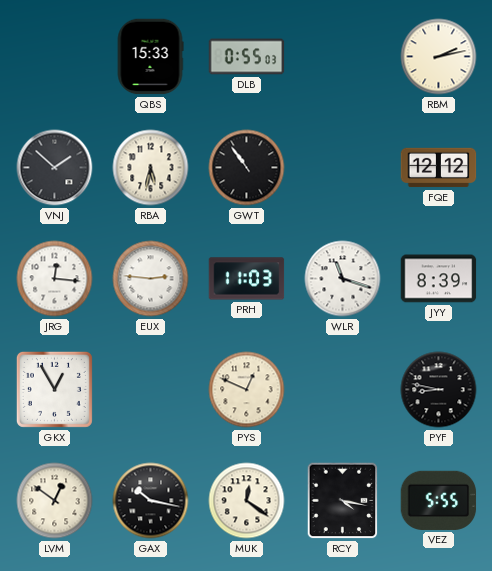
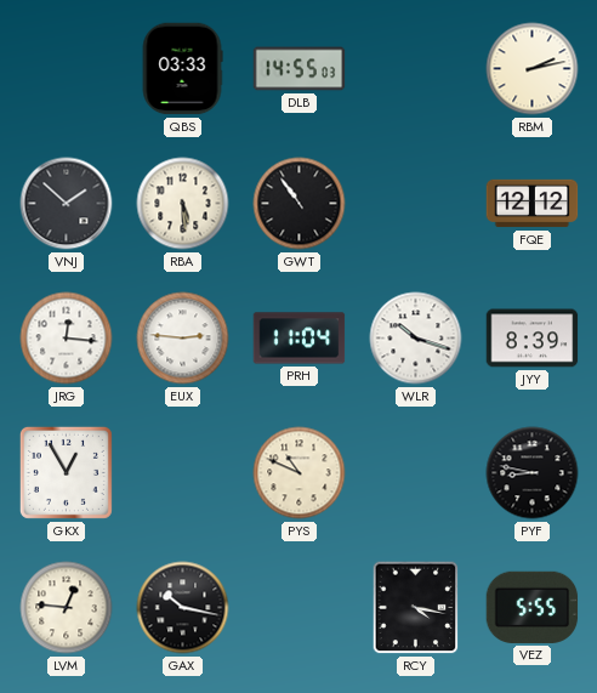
QBS: 15:33 -> 03:33 (182, 69)
DLB: 0:55 -> 14:55 (300, 69)
RBA: 5:32 -> 5:29 (183, 204)
PRH: 11:03 -> 11:04 (300, 339)
WLR: 11:18 -> 10:18 (416, 339)
PYS: 12:49 -> 10:49 (300, 473)
LVM: 12:51 -> 12:46 (67, 608)
MUK: 12:21 -> none (247, 501)
